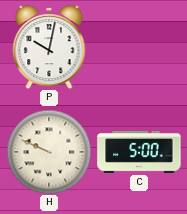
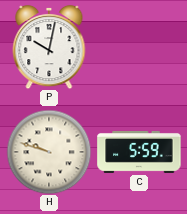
H: 9:49 -> 9:48 (49, 152)
C: 5:00 -> 5:59 (139, 152)
